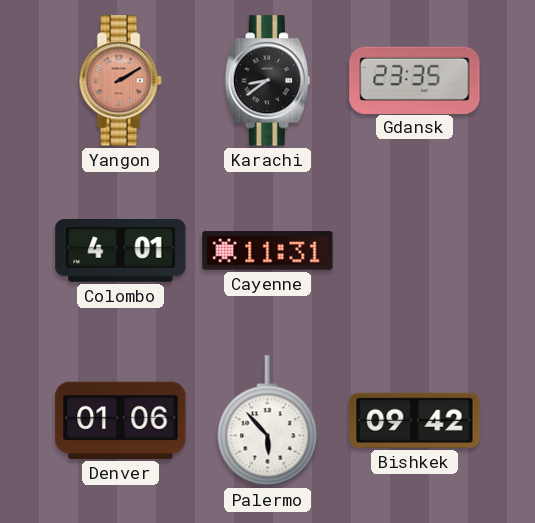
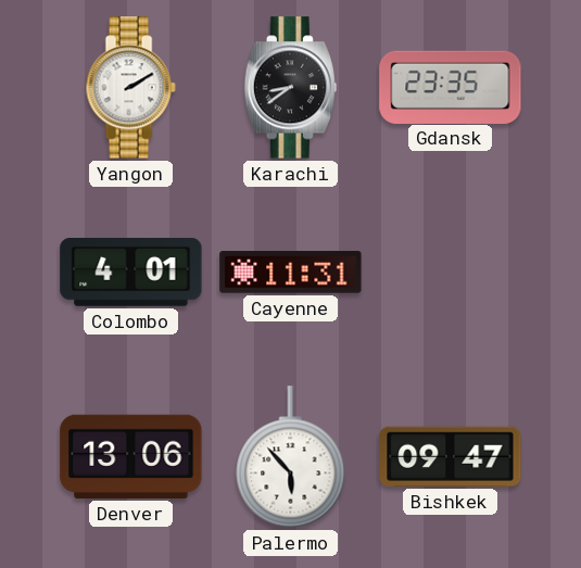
Yangon dial: salmon -> white (130, 88)
Denver: 01:06 -> 13:06 (131, 456)
Bishkek: 09:42 -> 09:47 (451, 456)
